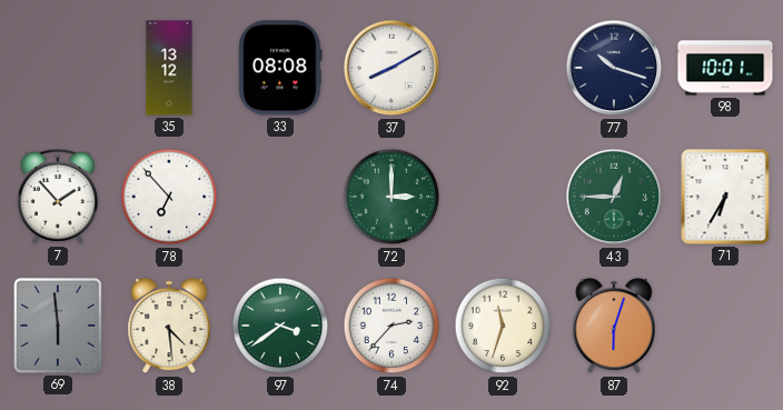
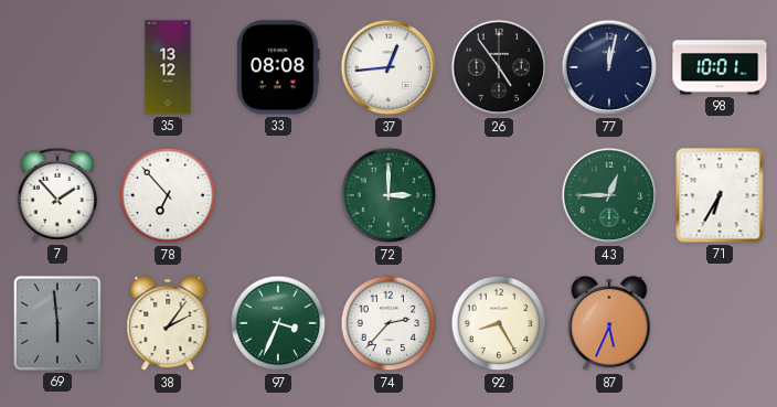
37: 8:10 -> 12:44 (388, 67)
26: none -> 4:54 (499, 67)
77: 10:18 -> 12:02 (609, 67)
38: 4:29 -> 2:06 (168, 323)
97: 3:39 -> 3:34 (278, 323)
92: 11:33 -> 8:25 (499, 323)
87: 6:03 -> 5:34 (609, 323)
